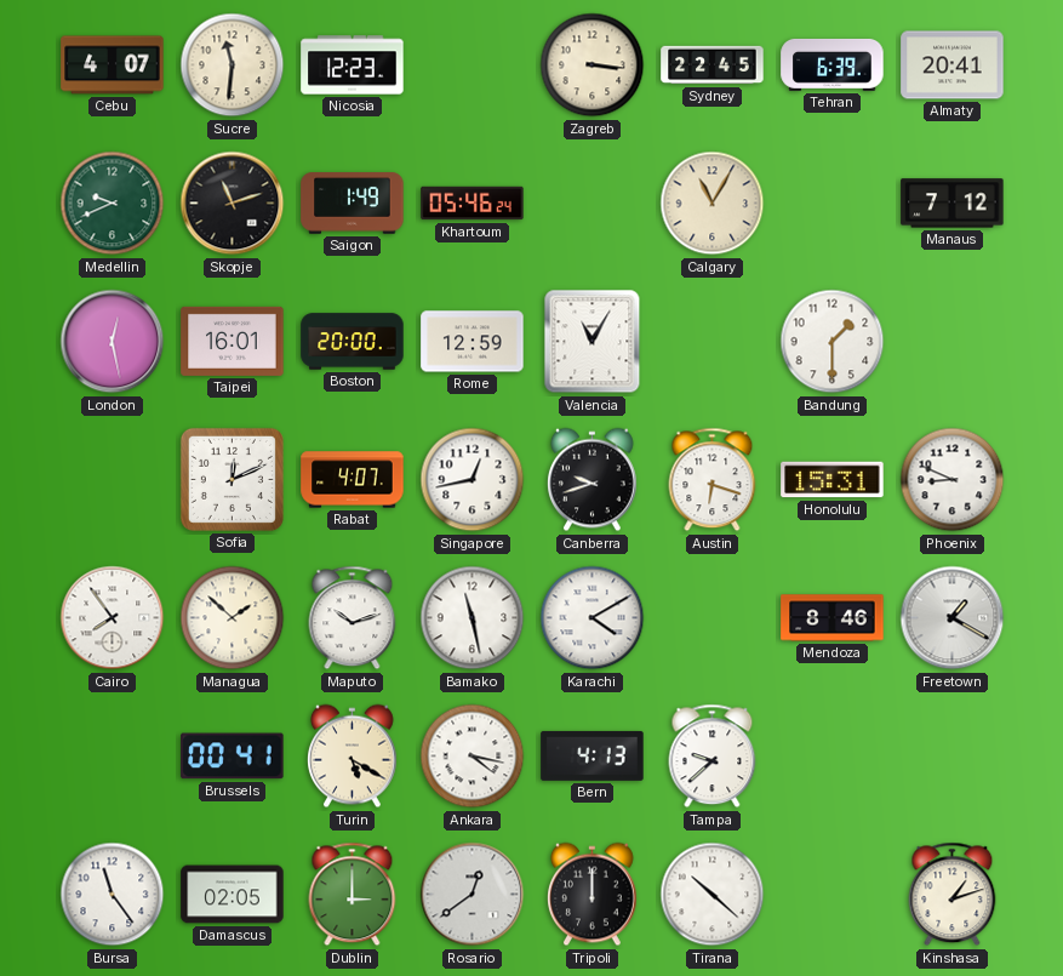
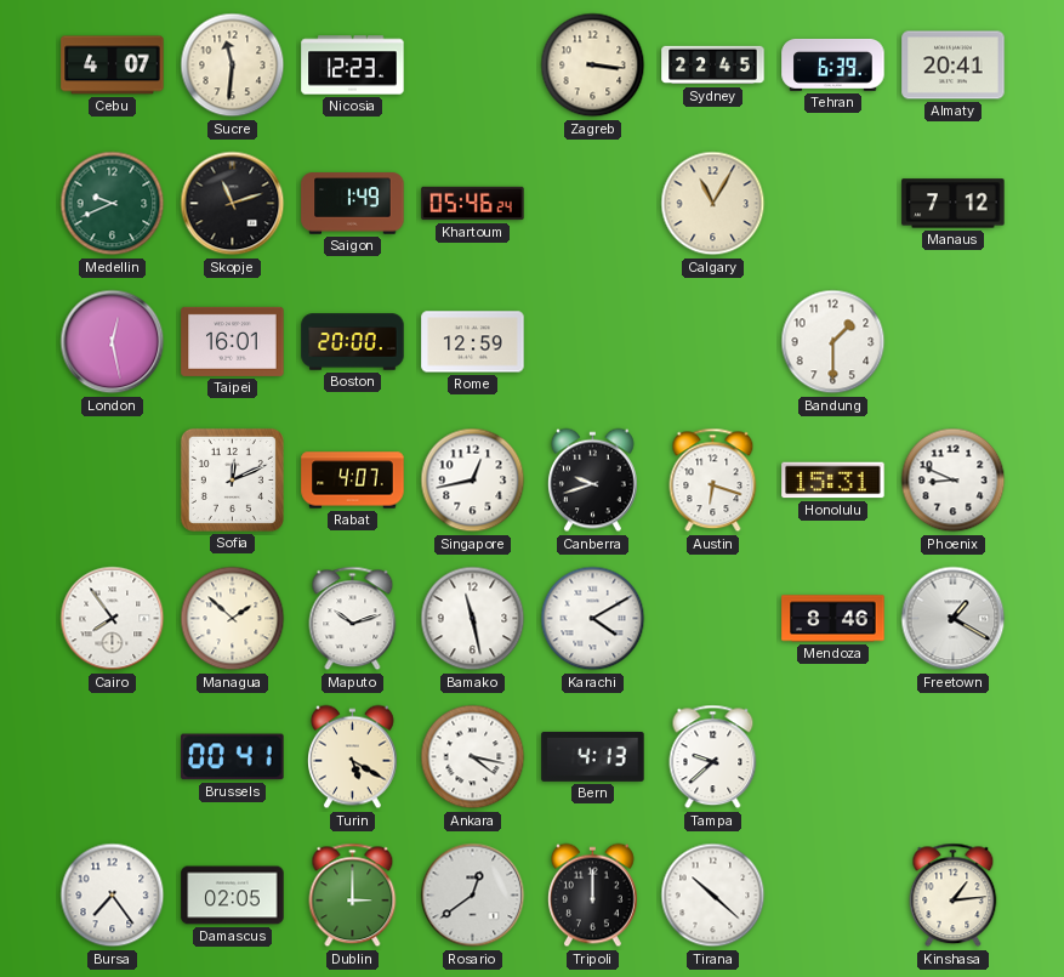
Valencia: 11:05 -> none (593, 342)
Bursa: 11:24 -> 7:24 (113, 896)
Kinshasa: 1:12 -> 1:14 (954, 896)
